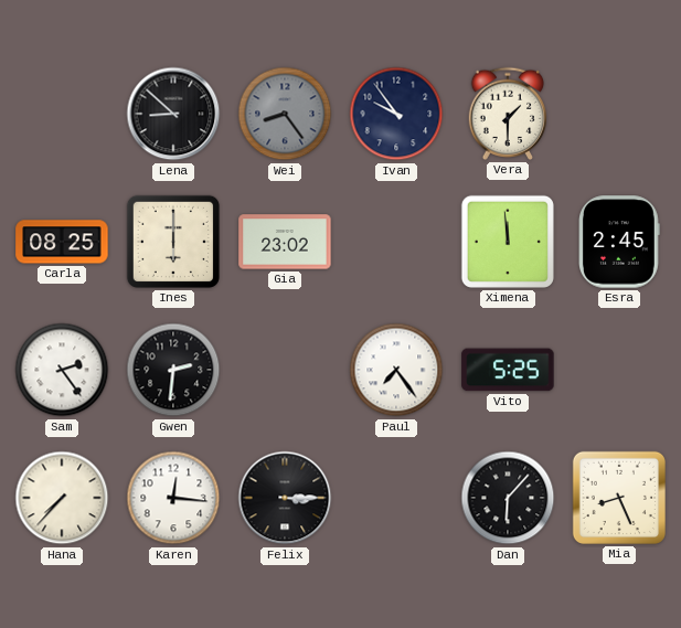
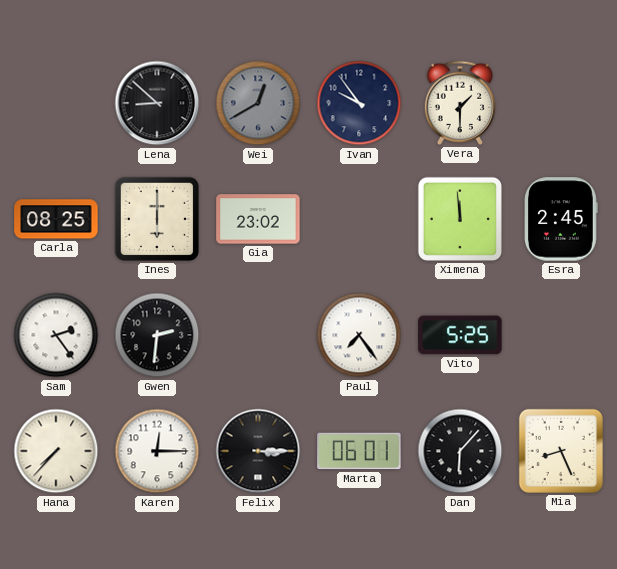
Wei: 8:24 -> 12:40 (258, 103)
Karen: 12:16 -> 12:15 (157, 451)
Marta: none -> 06:01 (359, 451)
